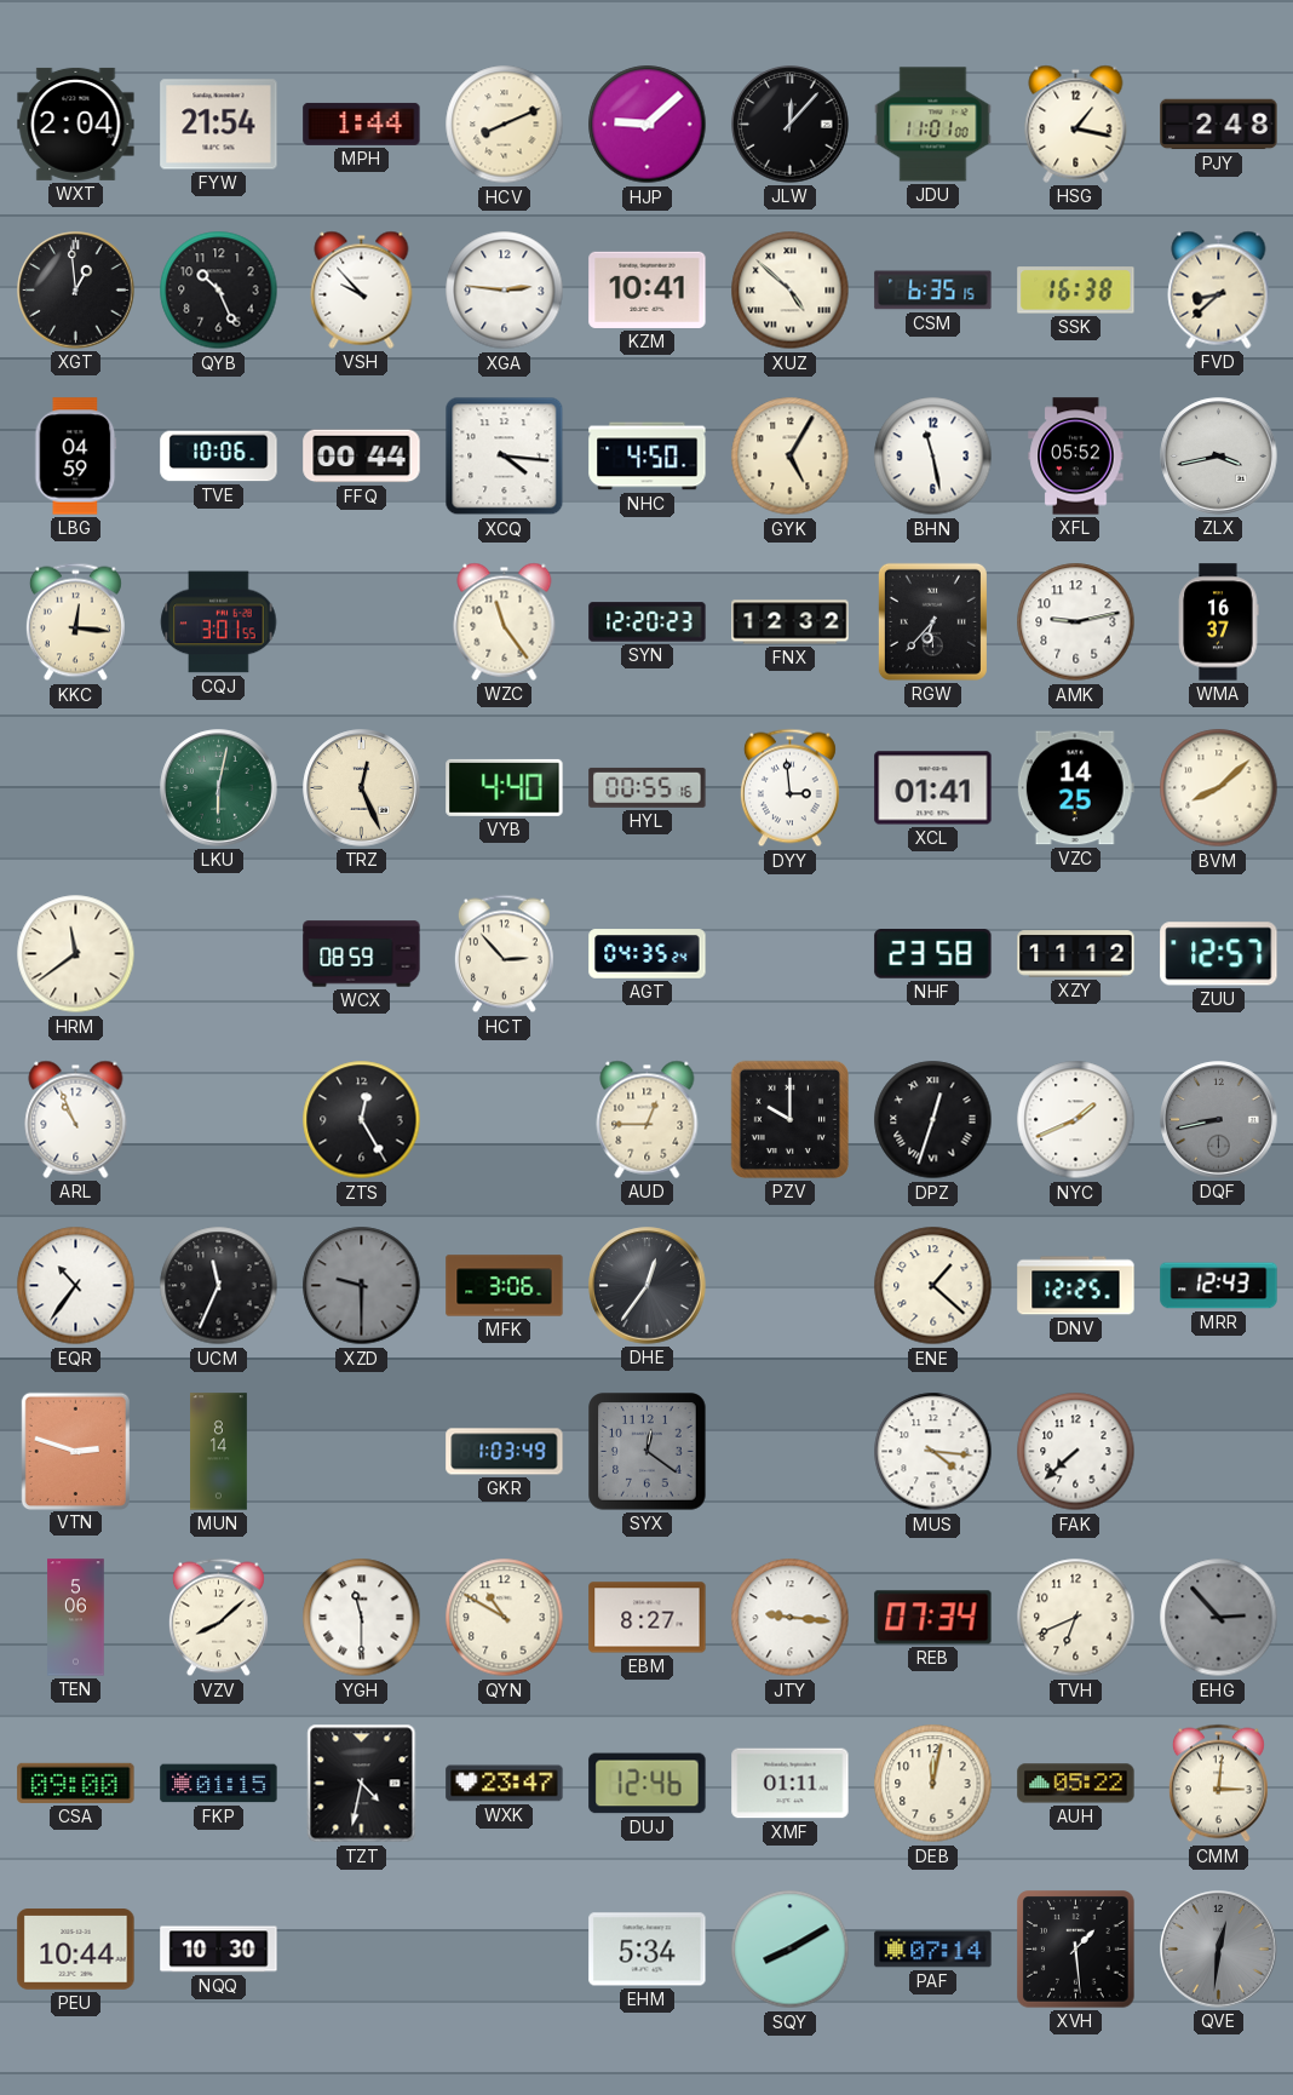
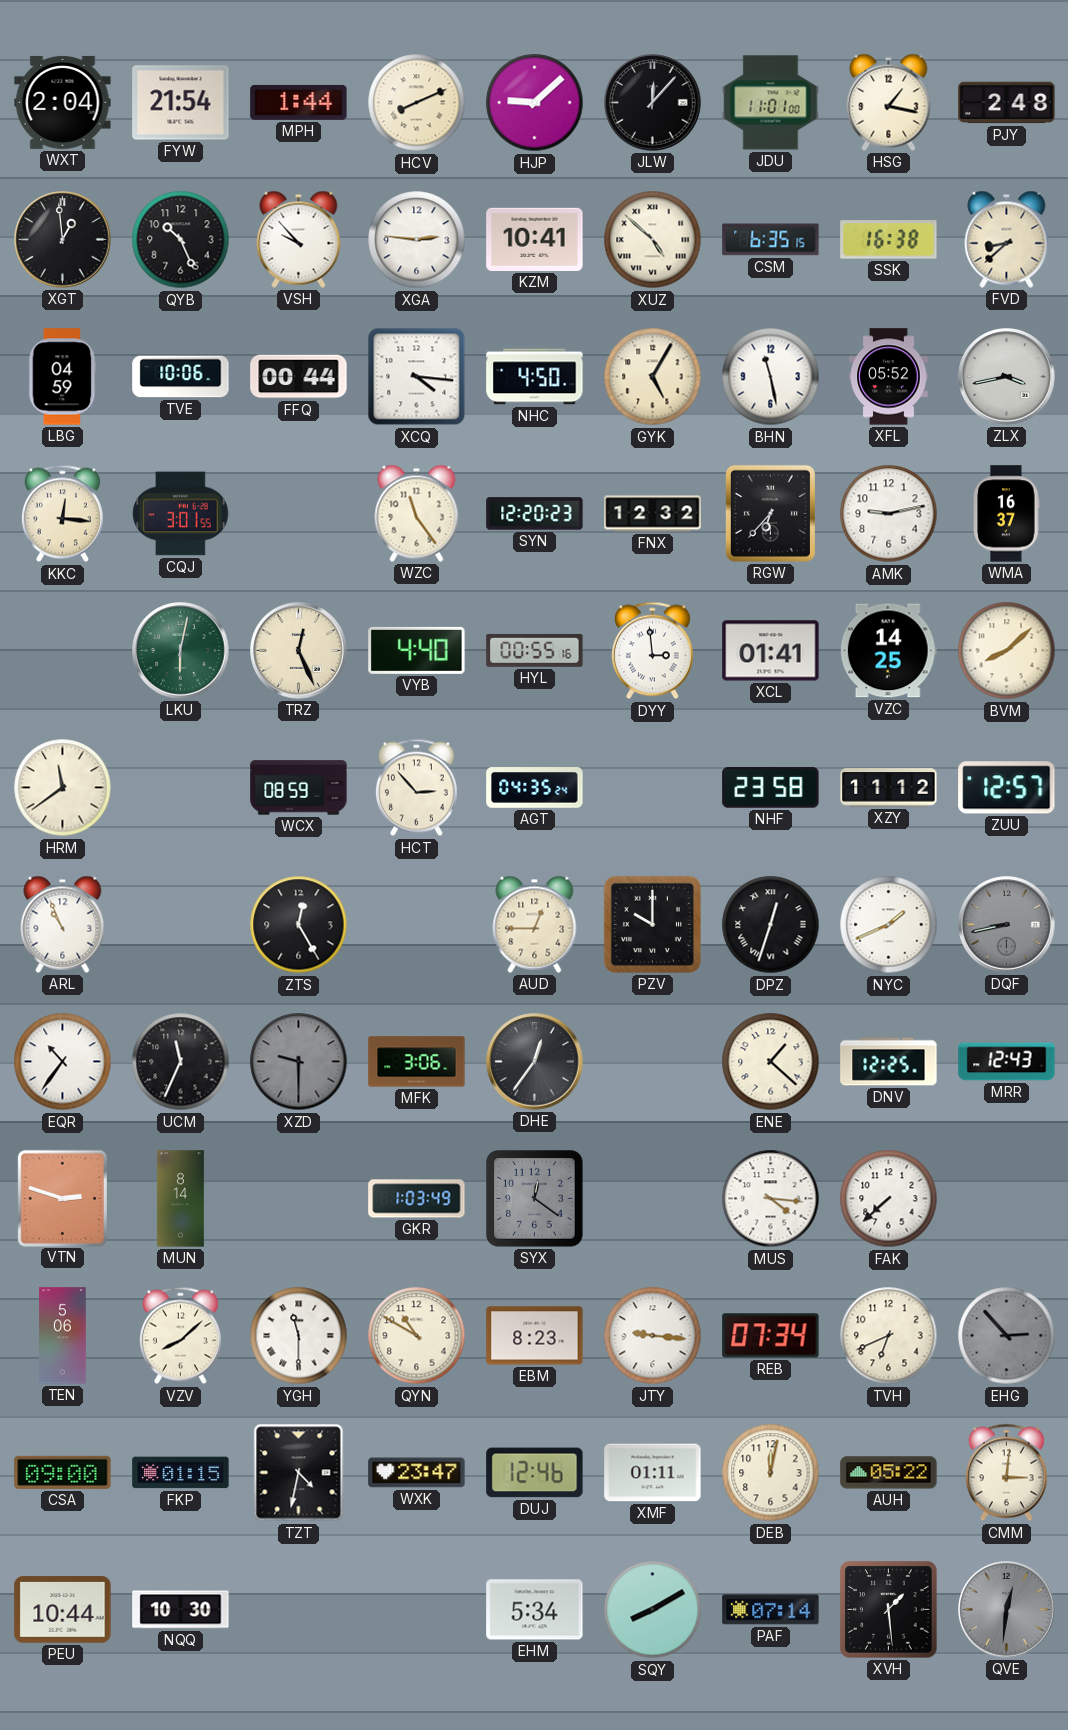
EBM: 8:27 -> 8:23 (535, 1336)
